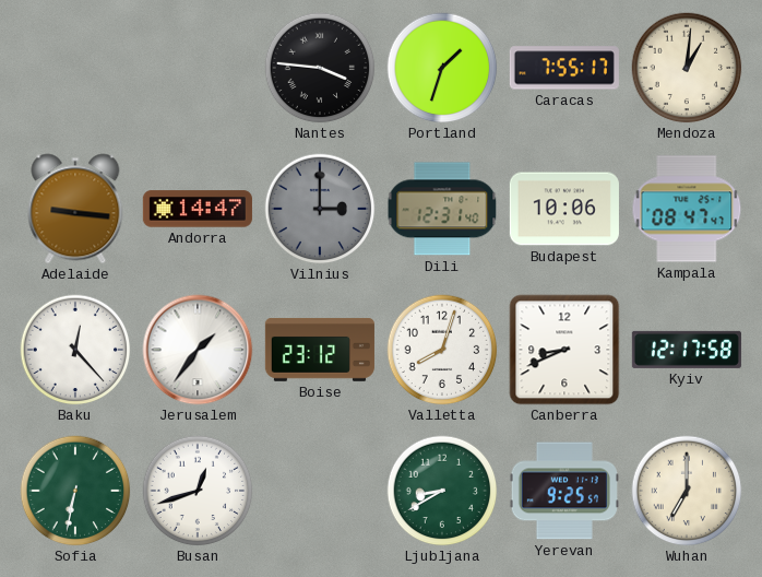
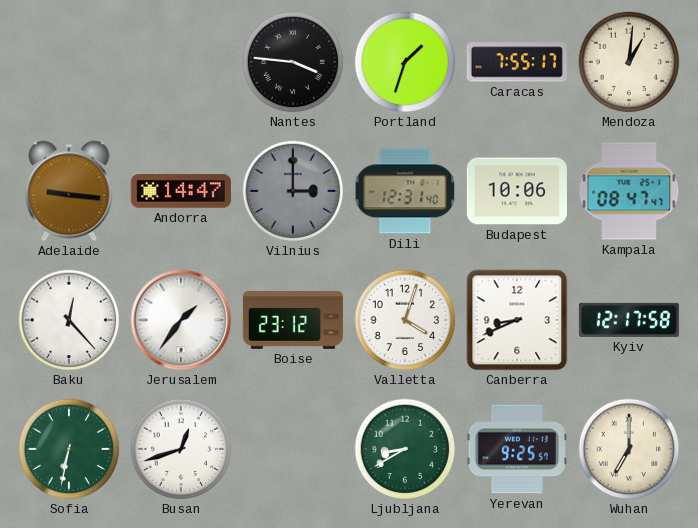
Valletta: 8:03 -> 4:03 (405, 320)
